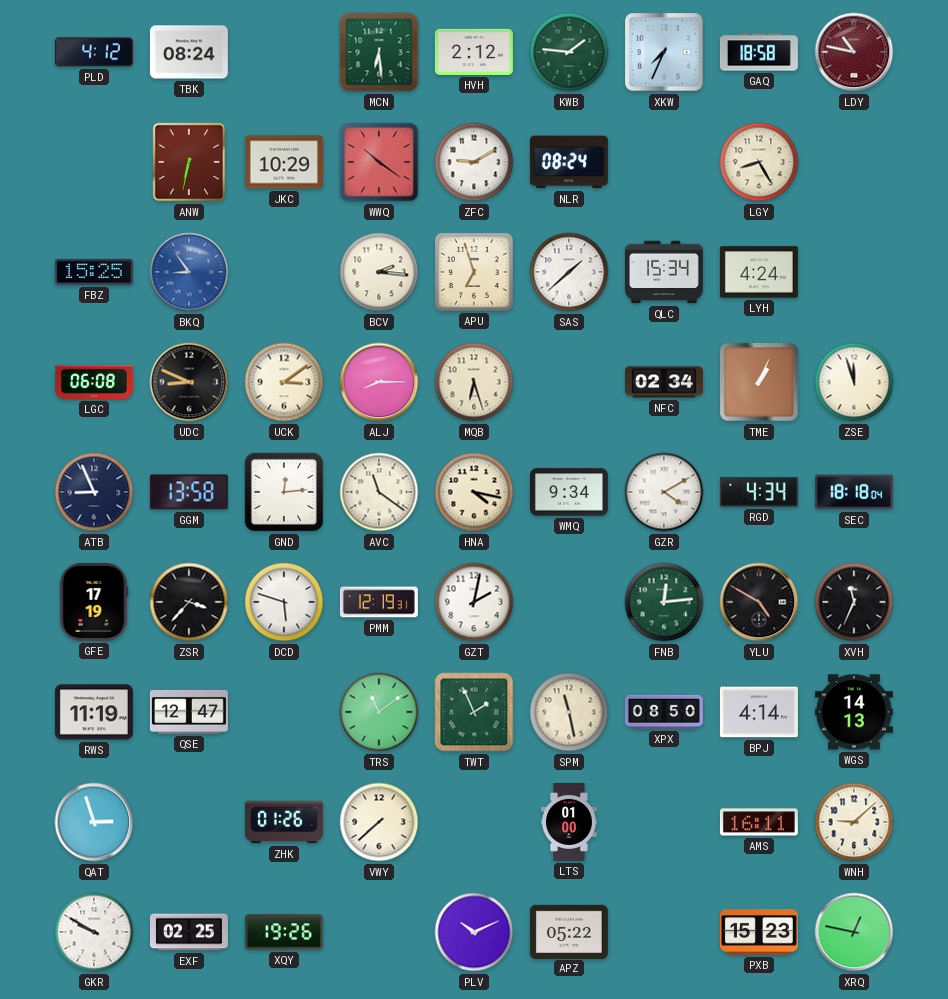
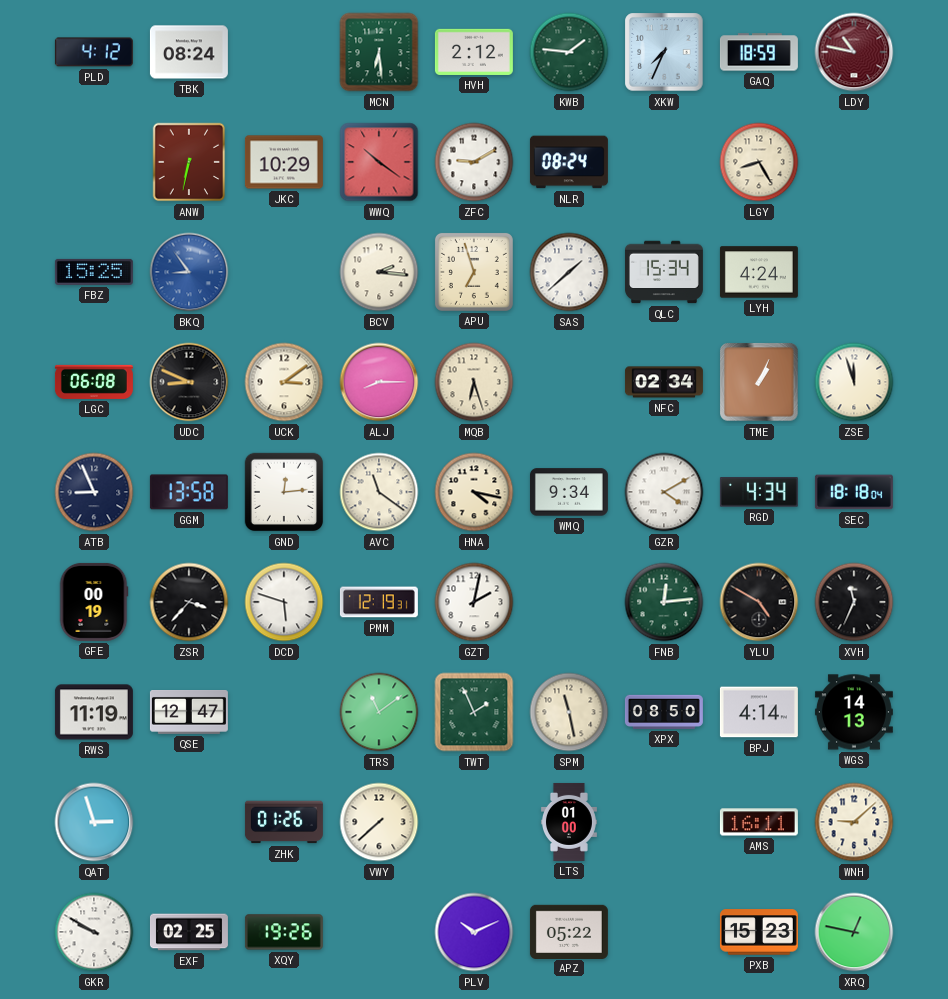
GAQ: 18:58 -> 18:59 (759, 52)
GFE: 17:19 -> 00:19 (94, 602)
